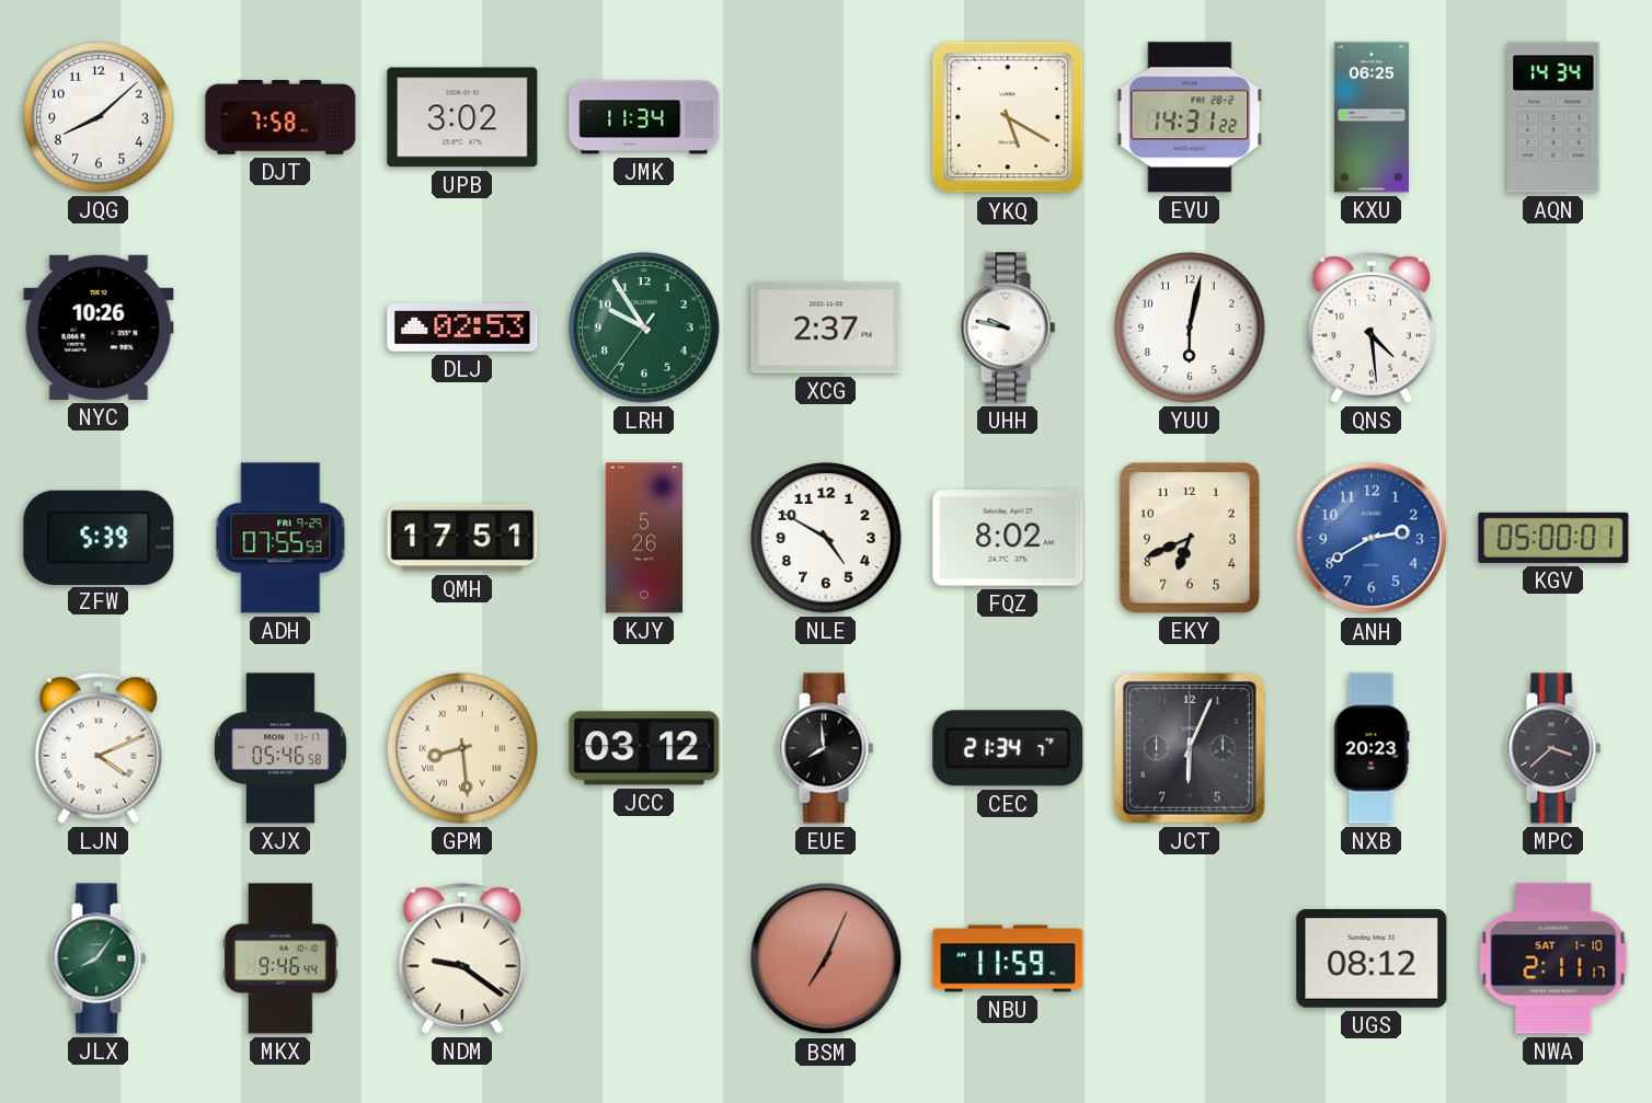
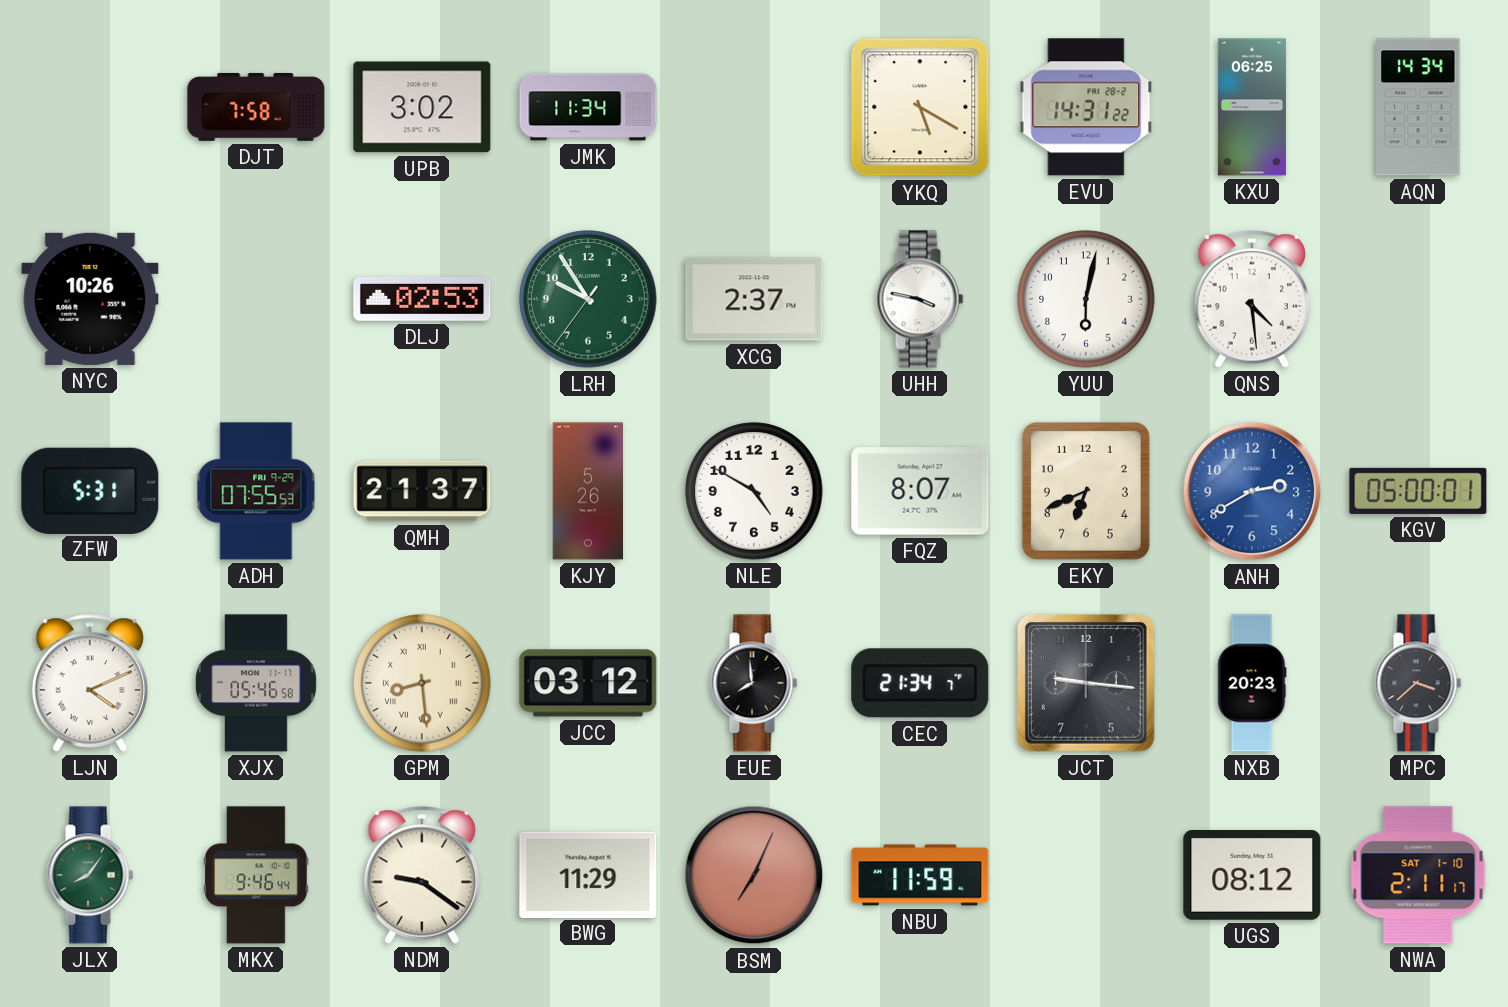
JQG: 8:08 -> none (99, 117)
UHH: 9:47 -> 3:47 (920, 299)
ZFW: 5:39 -> 5:31 (90, 490)
QMH: 17:51 -> 21:37 (422, 491)
FQZ: 8:02 -> 8:07 (920, 491)
JCT: 6:04 -> 9:16 (1086, 683)
BWG: none -> 11:29 (588, 874)
